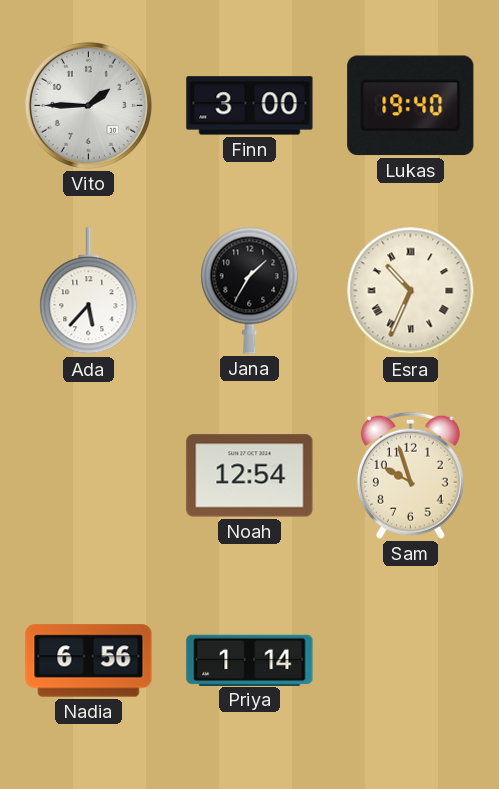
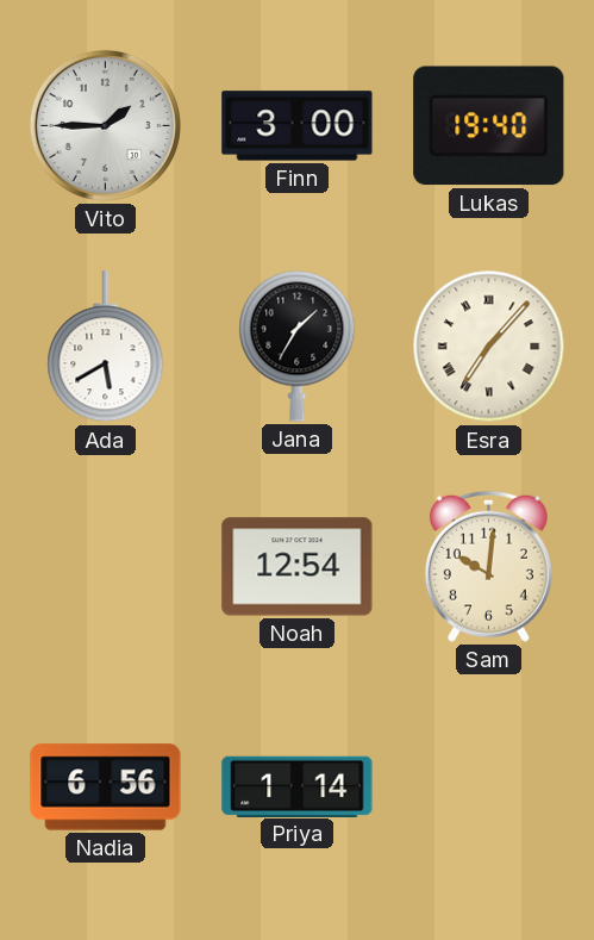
Ada: 5:37 -> 5:40 (106, 347)
Esra: 10:34 -> 7:07 (489, 347)
Sam: 9:57 -> 10:01 (488, 566)
